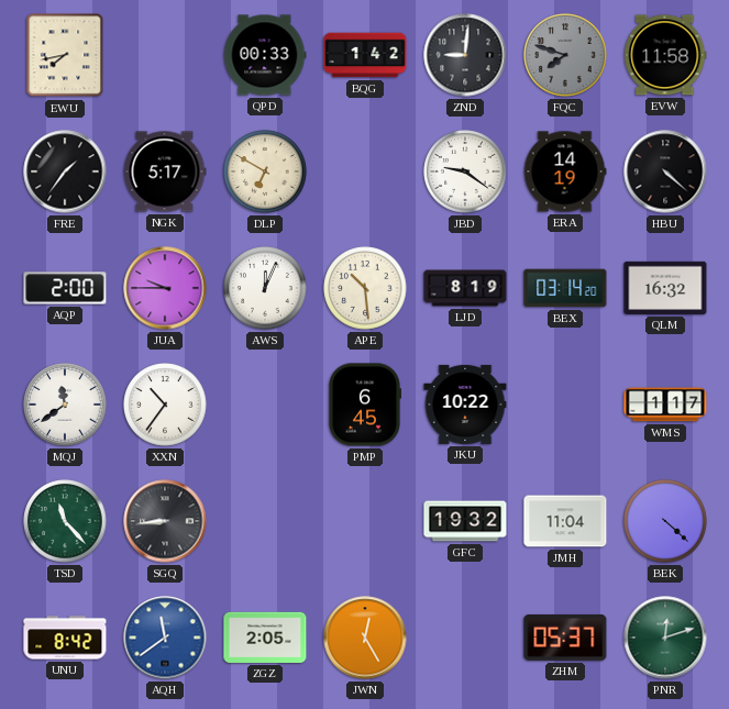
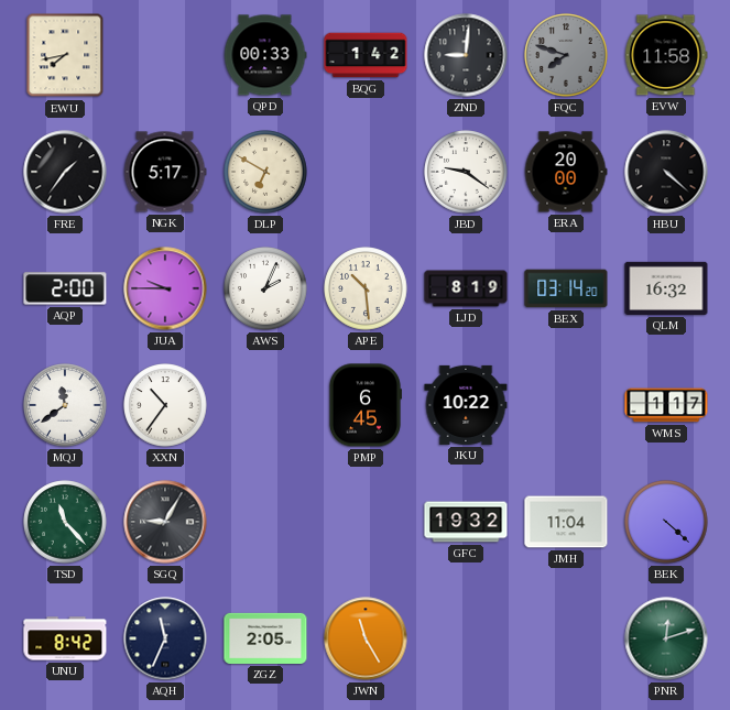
ERA: 14:19 -> 20:00 (566, 172)
AWS: 12:04 -> 2:04 (265, 288)
SGQ: 8:44 -> 9:05 (165, 522)
AQH: 11:39 -> 11:34 (165, 638)
AQH dial: blue -> navy (165, 638)
JWN: 12:25 -> 11:25 (366, 638)
ZHM: 05:37 -> none (565, 638)
